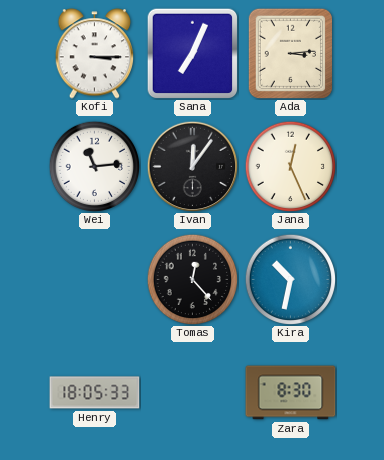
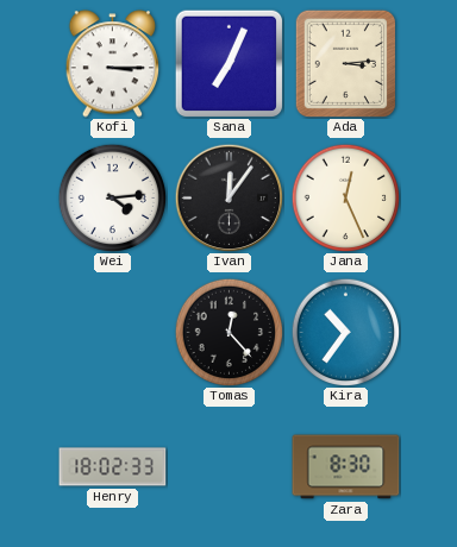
Wei: 11:14 -> 4:14 (112, 197)
Kira: 10:32 -> 10:36 (345, 332)
Henry: 18:05 -> 18:02 (113, 467)
